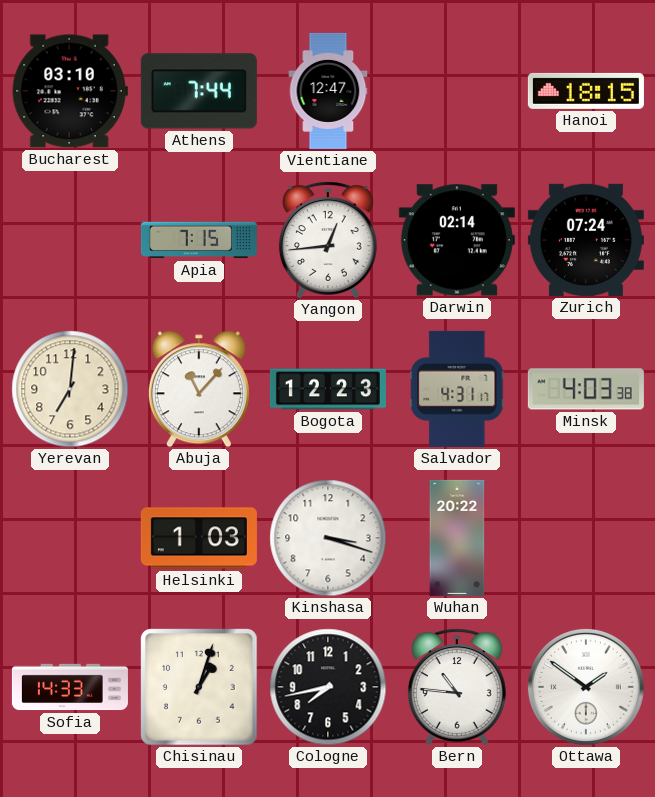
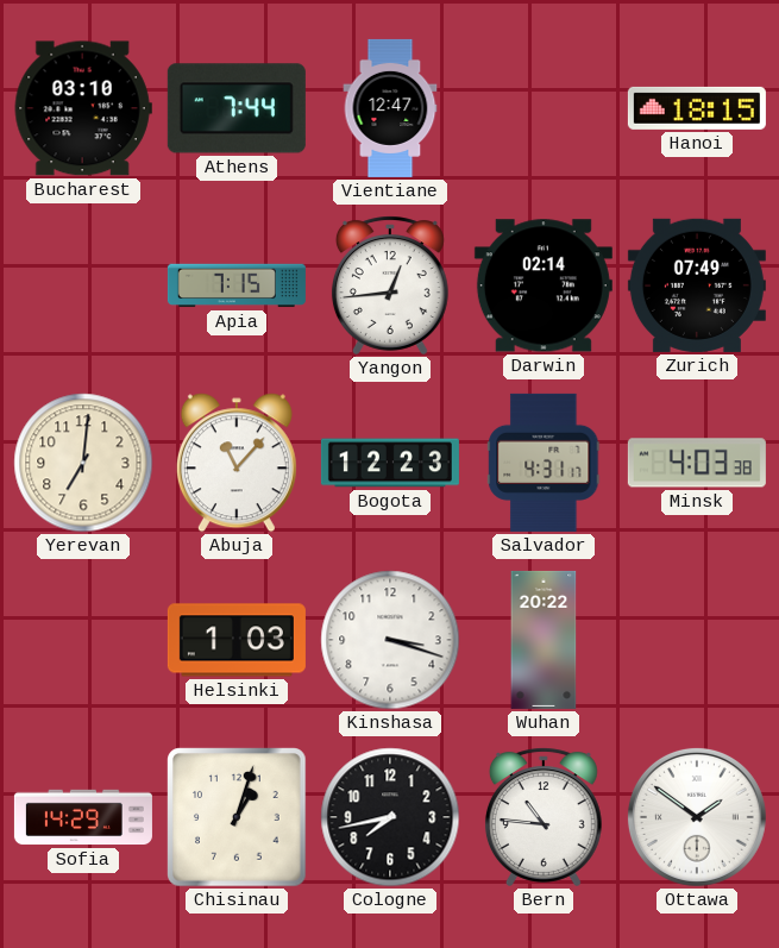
Zurich: 07:24 -> 07:49 (697, 285)
Sofia: 14:33 -> 14:29 (83, 817)
